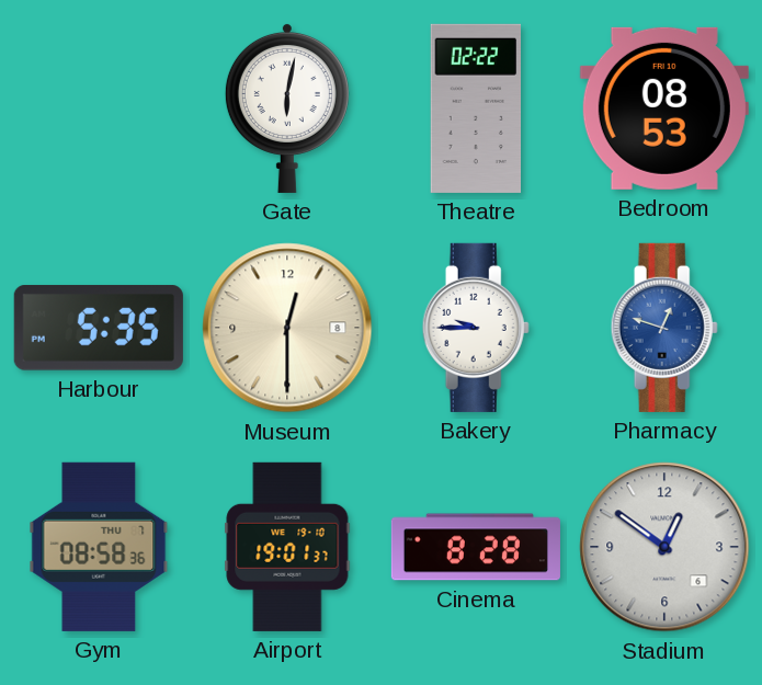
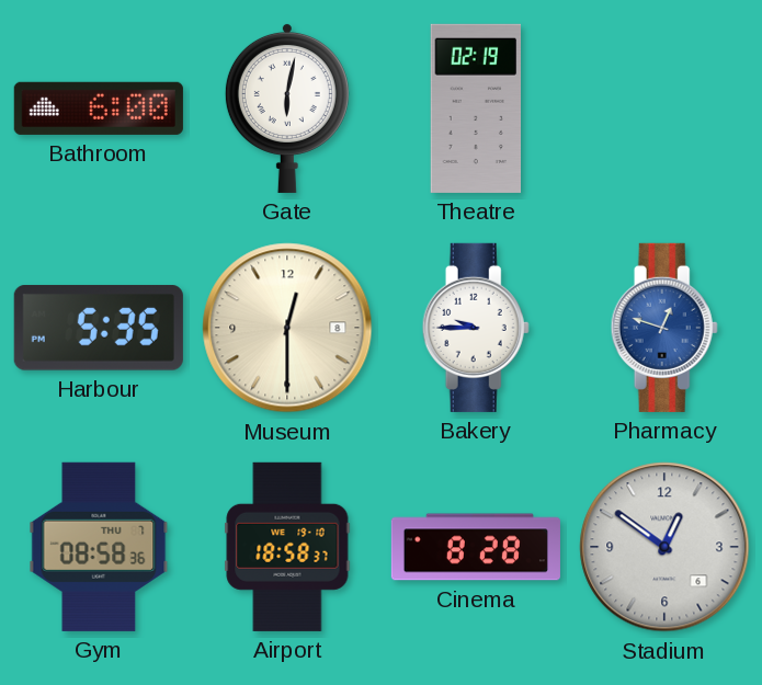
Bathroom: none -> 6:00 (99, 109)
Theatre: 02:22 -> 02:19 (476, 109)
Bedroom: 08:53 -> none (664, 109)
Airport: 19:01 -> 18:58 (287, 547)
